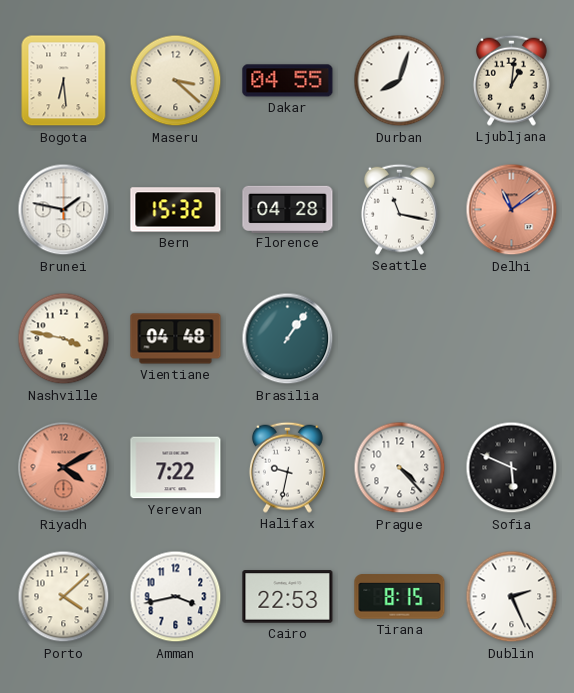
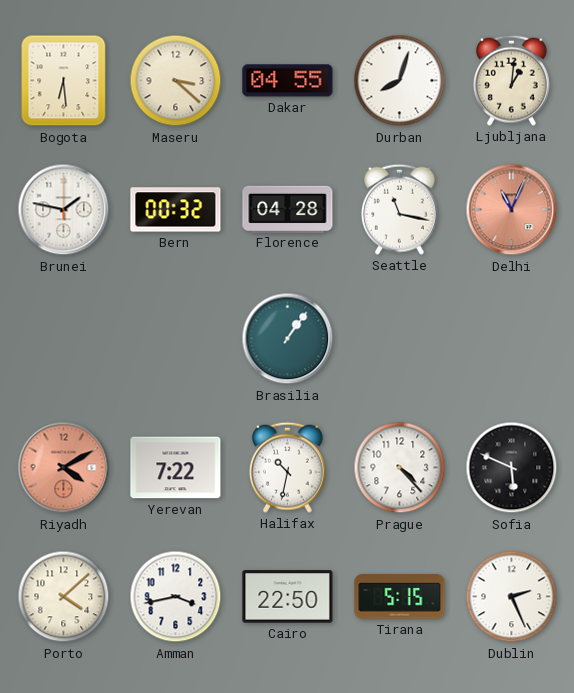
Bern: 15:32 -> 00:32 (176, 210)
Delhi: 11:09 -> 11:04 (512, 210)
Nashville: 3:47 -> none (64, 339)
Vientiane: 04:48 -> none (176, 339)
Halifax: 9:32 -> 10:32 (287, 467)
Cairo: 22:53 -> 22:50 (288, 597)
Tirana: 8:15 -> 5:15 (400, 597)
